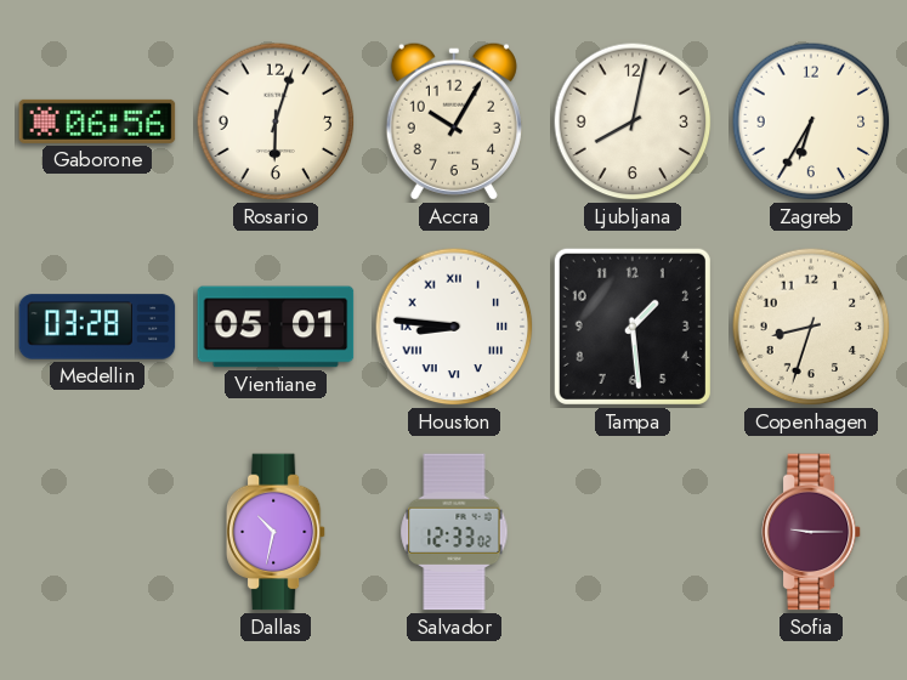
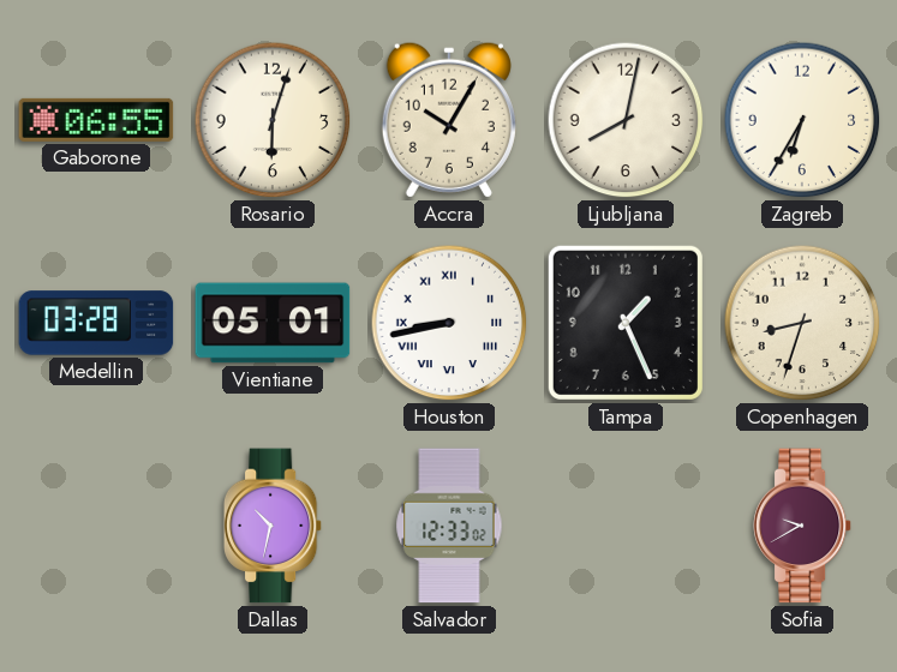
Gaborone: 06:56 -> 06:55 (96, 120)
Houston: 8:46 -> 8:43 (449, 323)
Tampa: 1:29 -> 1:26 (626, 323)
Sofia: 9:15 -> 9:40 (802, 526)
